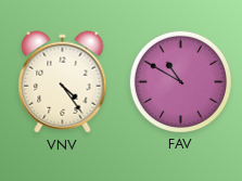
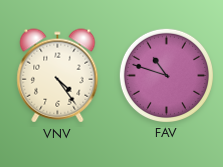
FAV: 10:50 -> 10:48 (166, 75)
